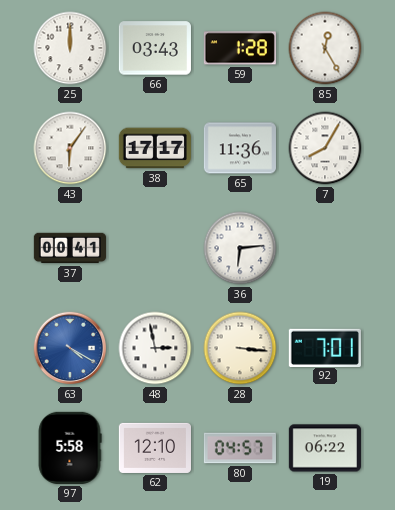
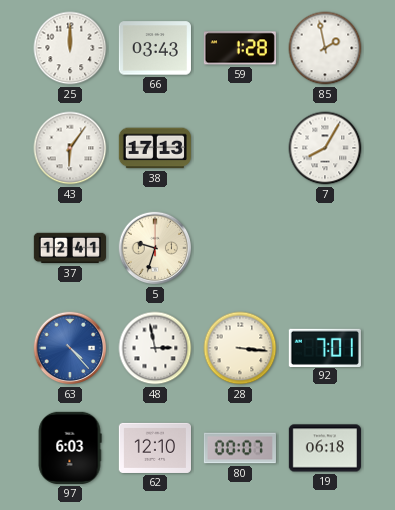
85: 12:25 -> 1:58 (325, 48)
38: 17:17 -> 17:13 (155, 148)
65: 11:36 -> none (240, 148)
37: 00:41 -> 12:41 (69, 248)
5: none -> 9:33 (155, 248)
36: 6:14 -> none (240, 248)
63: 4:20 -> 4:23 (70, 348)
97: 5:58 -> 6:03 (70, 448)
80: 04:57 -> 00:07 (240, 448)
19: 06:22 -> 06:18 (325, 448)
